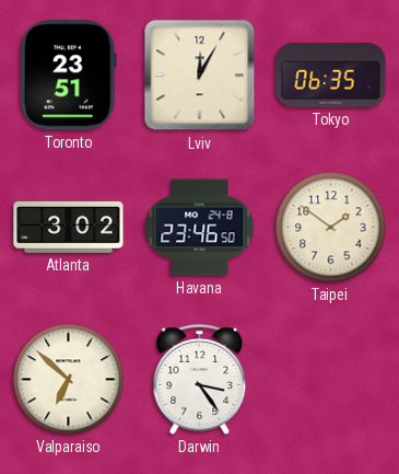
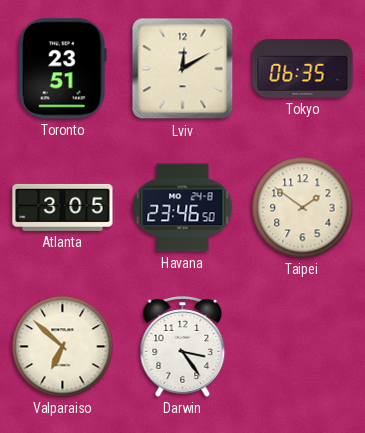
Lviv: 12:05 -> 12:10 (183, 69)
Atlanta: 3:02 -> 3:05 (63, 207)
